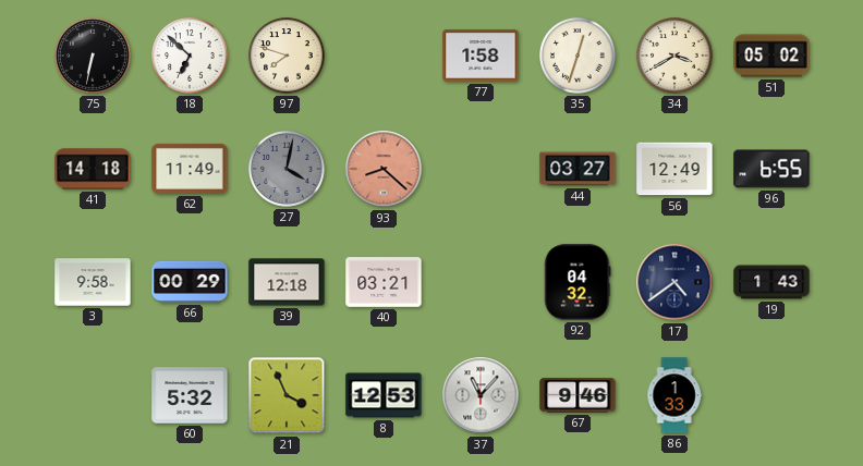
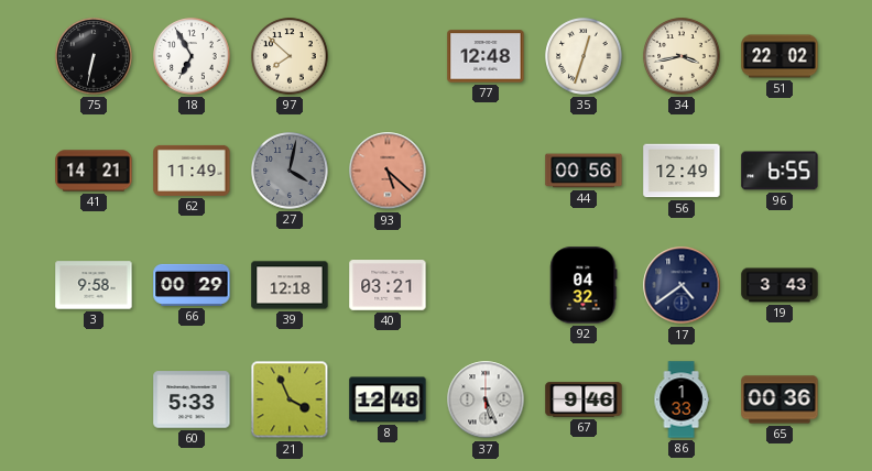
18: 6:52 -> 6:55 (192, 56)
97: 7:48 -> 7:52 (290, 56)
77: 1:58 -> 12:48 (486, 56)
34: 3:40 -> 3:43 (682, 56)
51: 05:02 -> 22:02 (780, 56)
41: 14:18 -> 14:21 (94, 171)
93: 8:22 -> 5:22 (388, 171)
44: 03:27 -> 00:56 (584, 171)
19: 1:43 -> 3:43 (780, 285)
60: 5:32 -> 5:33 (192, 399)
8: 12:53 -> 12:48 (388, 399)
37: 11:07 -> 5:26 (486, 399)
65: none -> 00:36 (780, 399)
